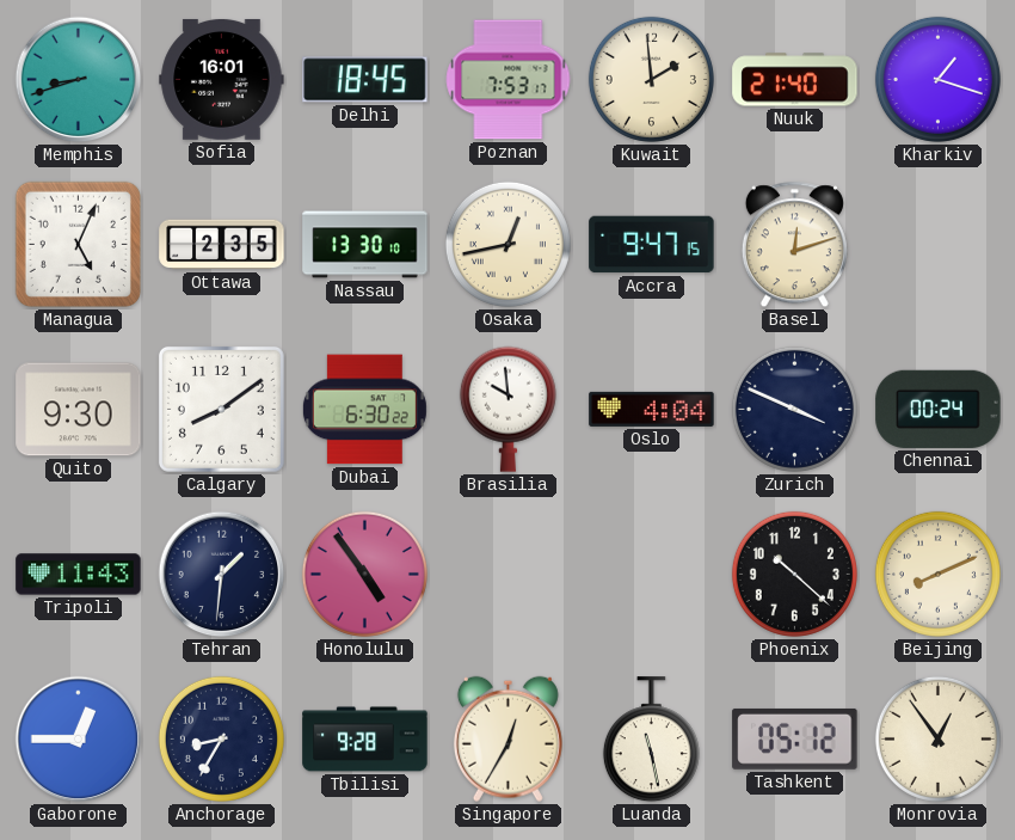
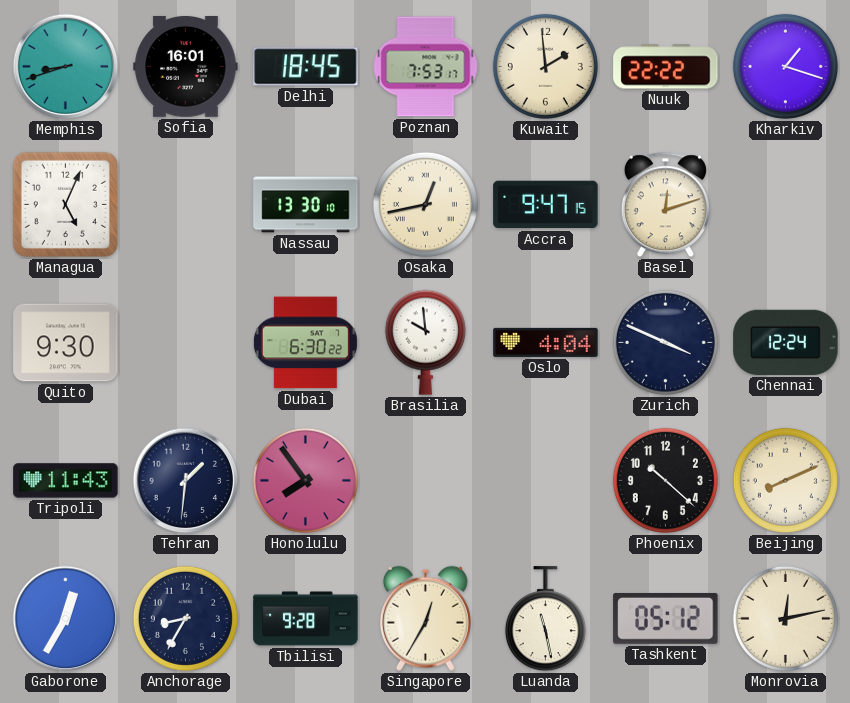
Nuuk: 21:40 -> 22:22 (666, 67)
Ottawa: 2:35 -> none (222, 245)
Calgary: 8:09 -> none (221, 409)
Chennai: 00:24 -> 12:24 (786, 342)
Honolulu: 4:54 -> 7:54 (305, 480)
Gaborone: 12:45 -> 12:35 (66, 619)
Monrovia: 12:54 -> 12:13 (785, 618)
